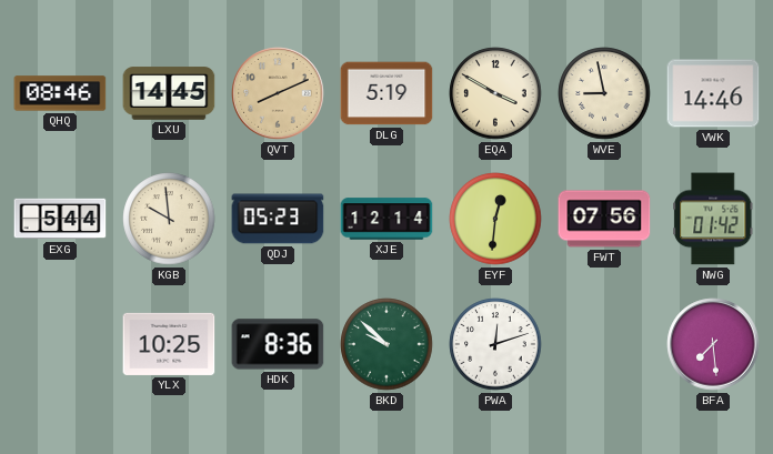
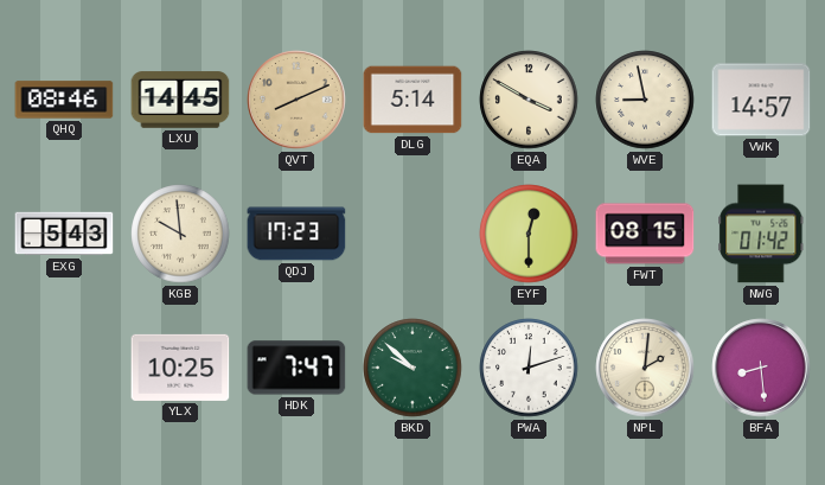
DLG: 5:19 -> 5:14 (412, 100)
VWK: 14:46 -> 14:57 (761, 100)
EXG: 5:44 -> 5:43 (64, 234)
QDJ: 05:23 -> 17:23 (296, 234)
XJE: 12:14 -> none (386, 219)
EYF: 12:31 -> 12:30 (529, 234)
FWT: 07:56 -> 08:15 (645, 234)
HDK: 8:36 -> 7:47 (296, 368)
NPL: none -> 2:01 (645, 368)
BFA: 7:29 -> 8:29 (761, 368)
